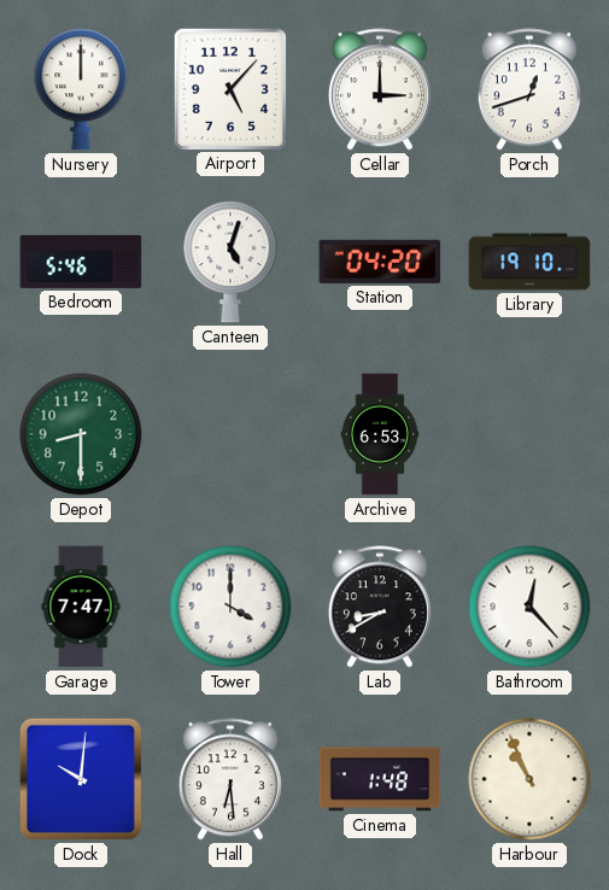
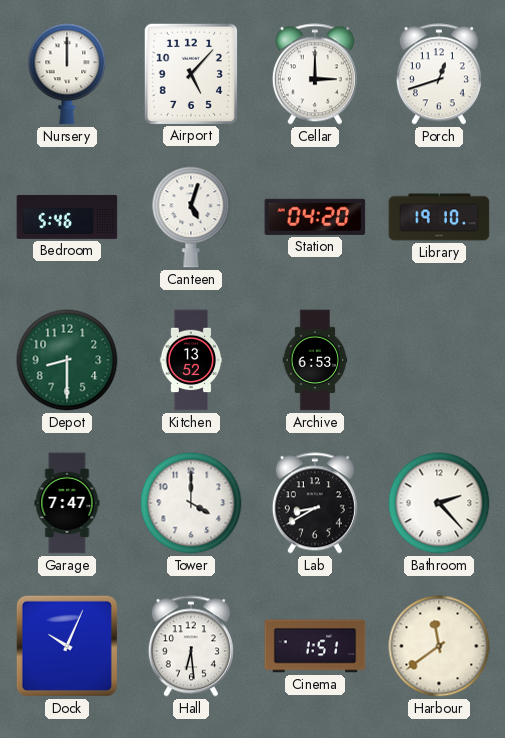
Kitchen: none -> 13:52 (191, 360)
Bathroom: 12:23 -> 2:23 (439, 503)
Dock: 10:01 -> 10:04 (67, 646)
Cinema: 1:48 -> 1:51 (315, 646)
Harbour: 10:56 -> 11:39 (439, 646)
